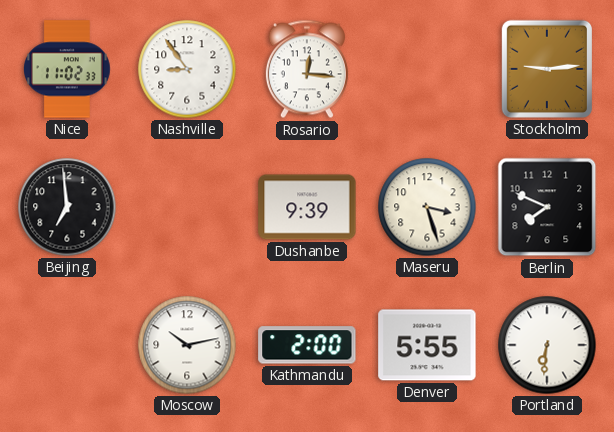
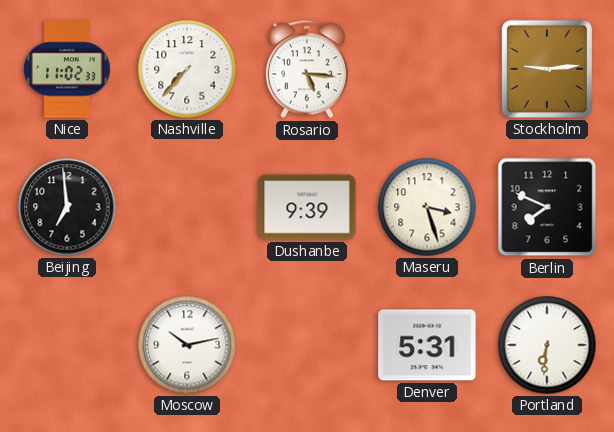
Nashville: 8:54 -> 7:37 (187, 69)
Rosario: 12:16 -> 5:16 (307, 69)
Kathmandu: 2:00 -> none (307, 345)
Denver: 5:55 -> 5:31 (427, 345)
